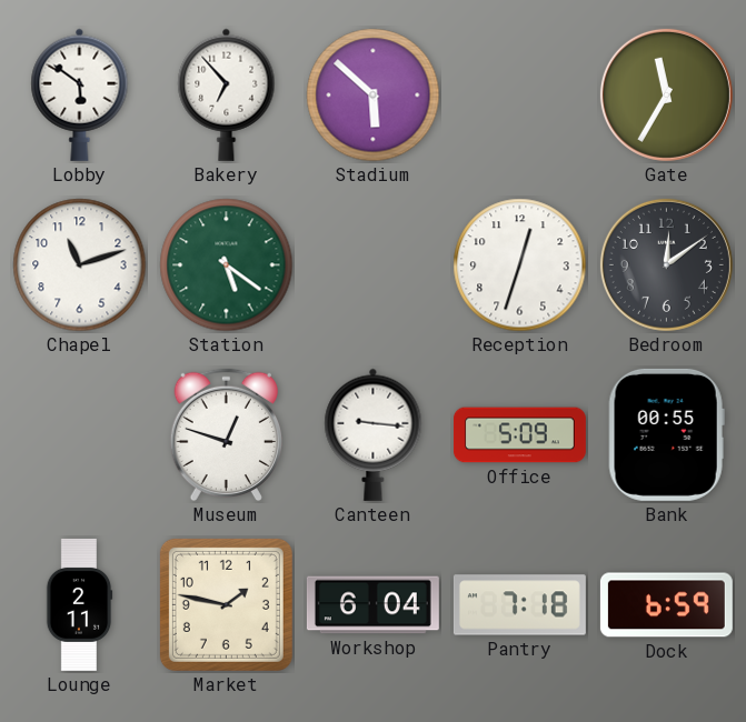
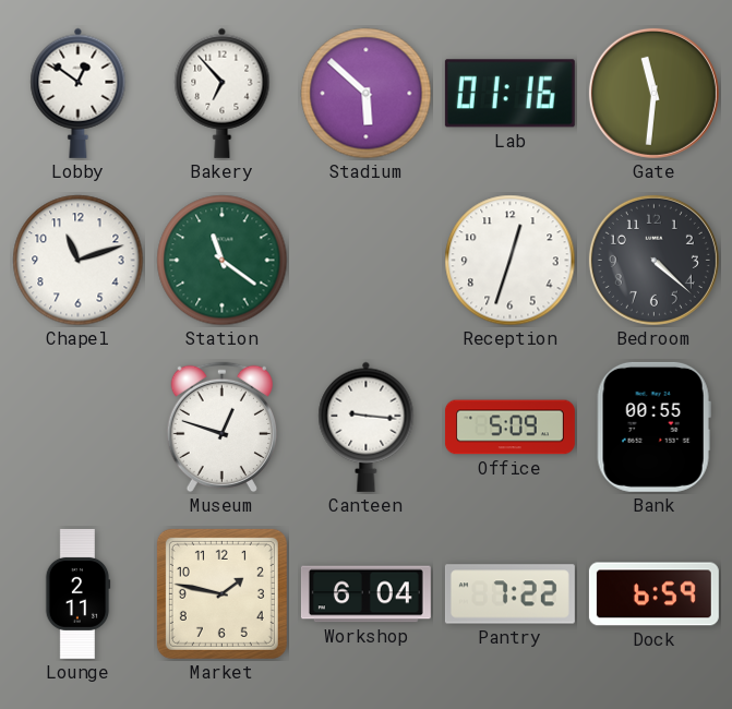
Lobby: 5:51 -> 12:51 (79, 93)
Lab: none -> 01:16 (509, 94)
Gate: 11:35 -> 11:31 (653, 93)
Station: 5:21 -> 11:21 (223, 261)
Bedroom: 12:09 -> 4:22 (653, 260)
Pantry: 7:18 -> 7:22 (509, 594)
